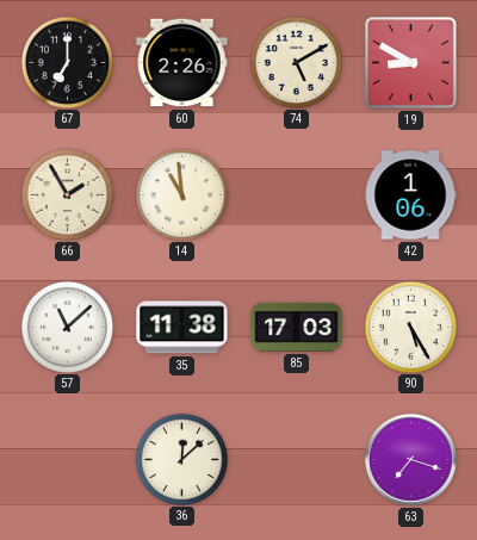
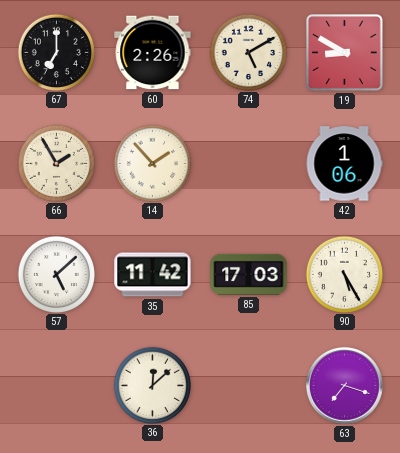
14: 10:59 -> 1:53 (152, 163)
57: 11:08 -> 5:08 (56, 274)
35: 11:38 -> 11:42 (153, 275)
